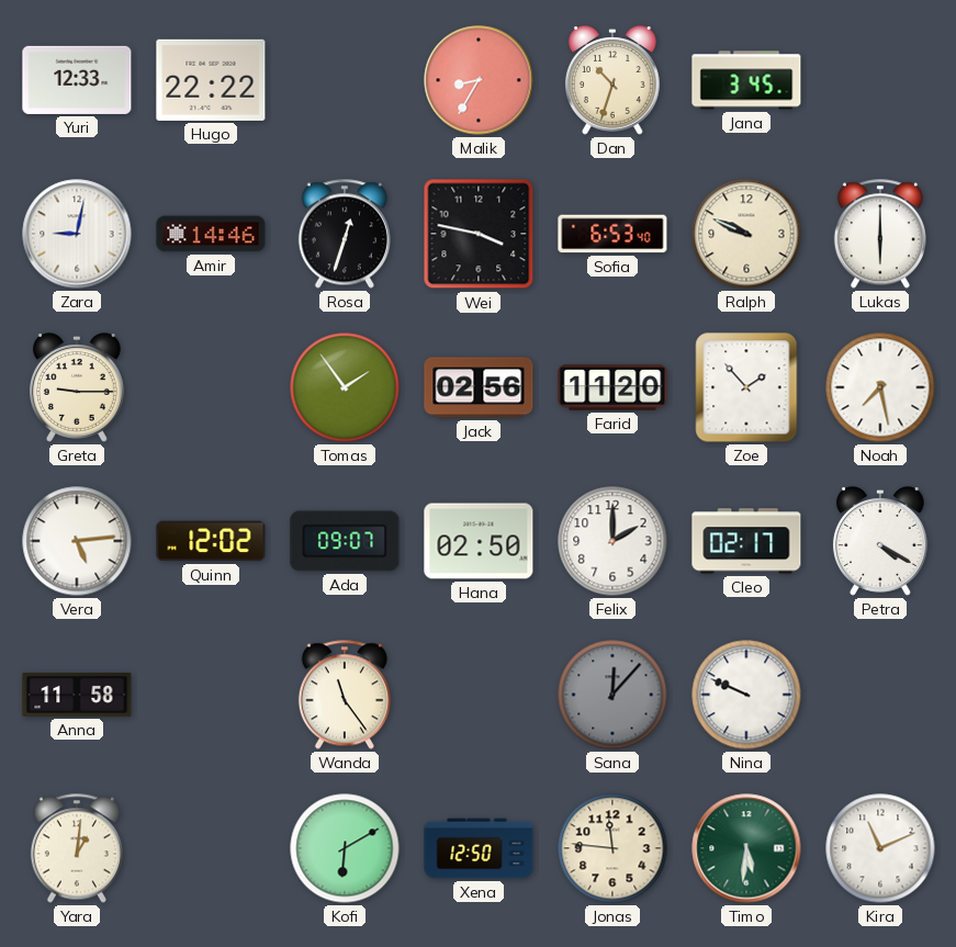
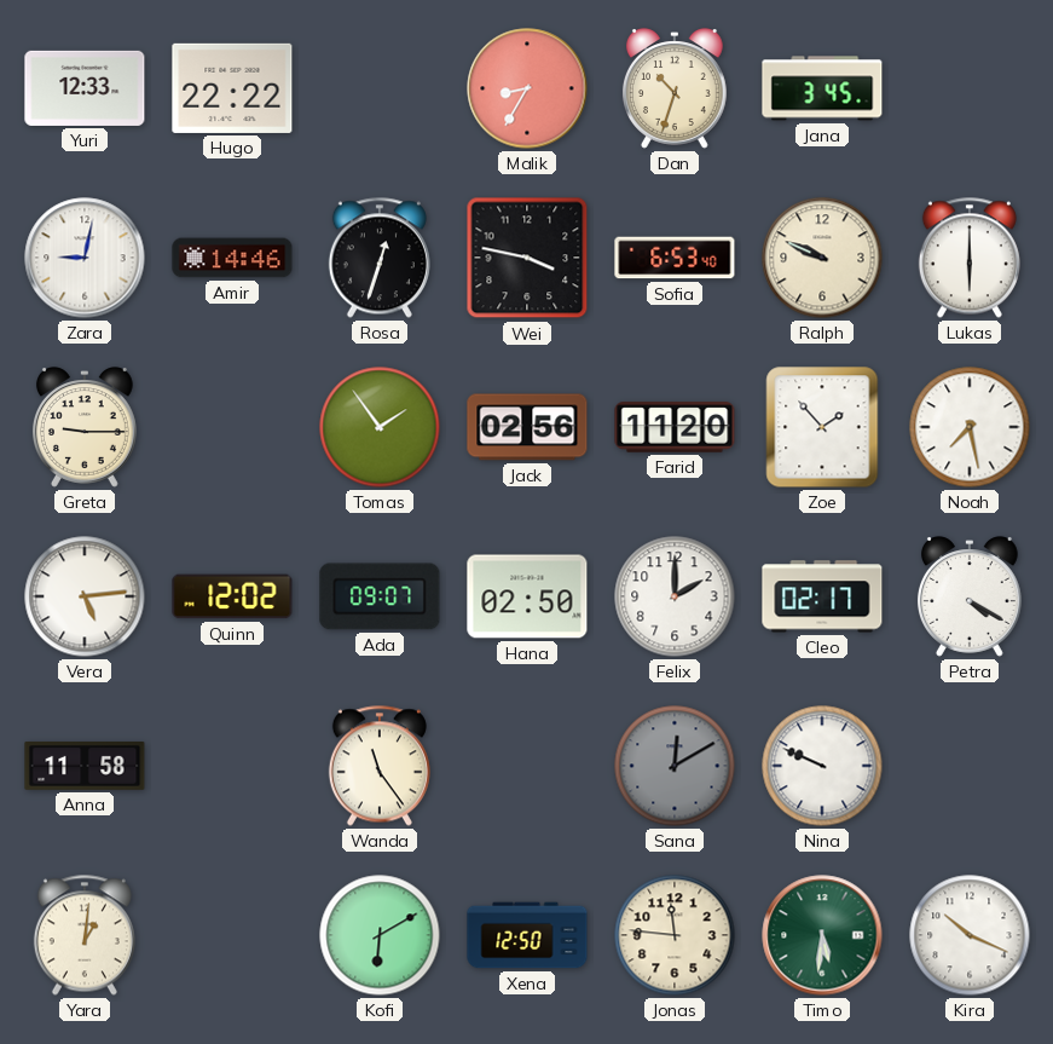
Sana: 12:07 -> 12:10 (675, 766)
Kira: 11:11 -> 10:19 (970, 935)
